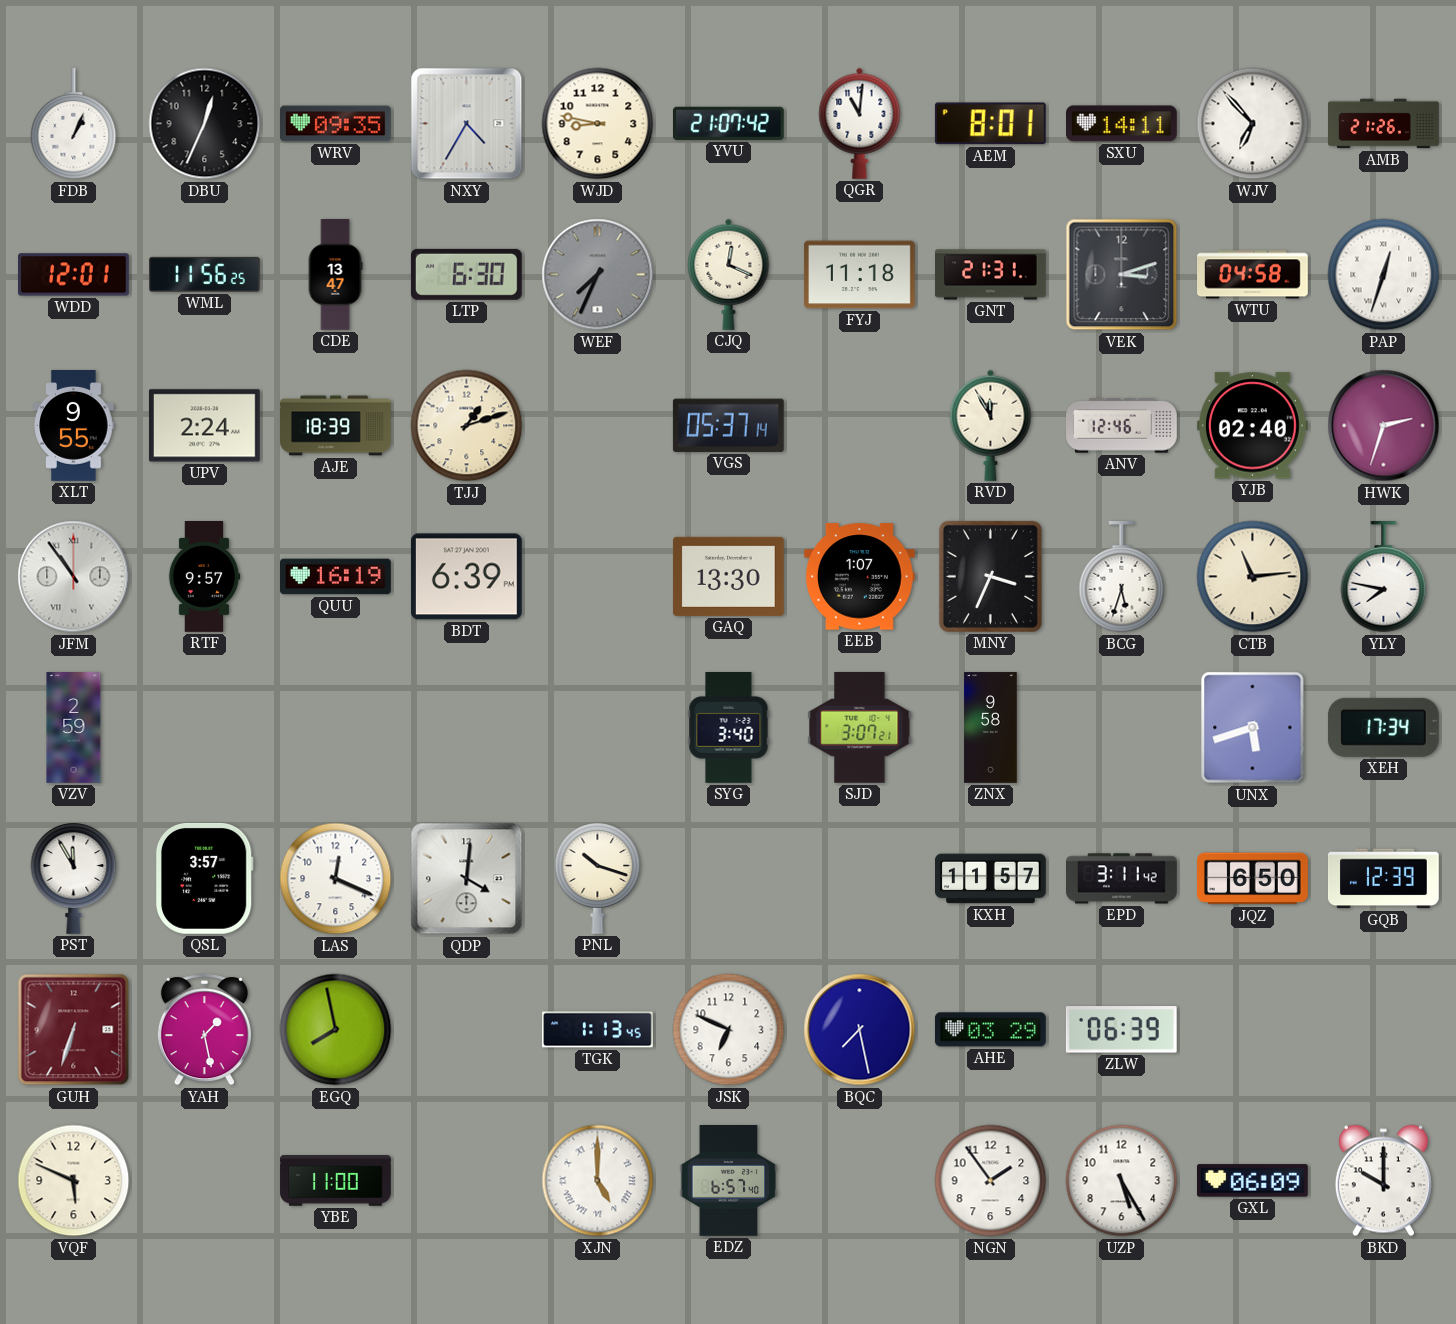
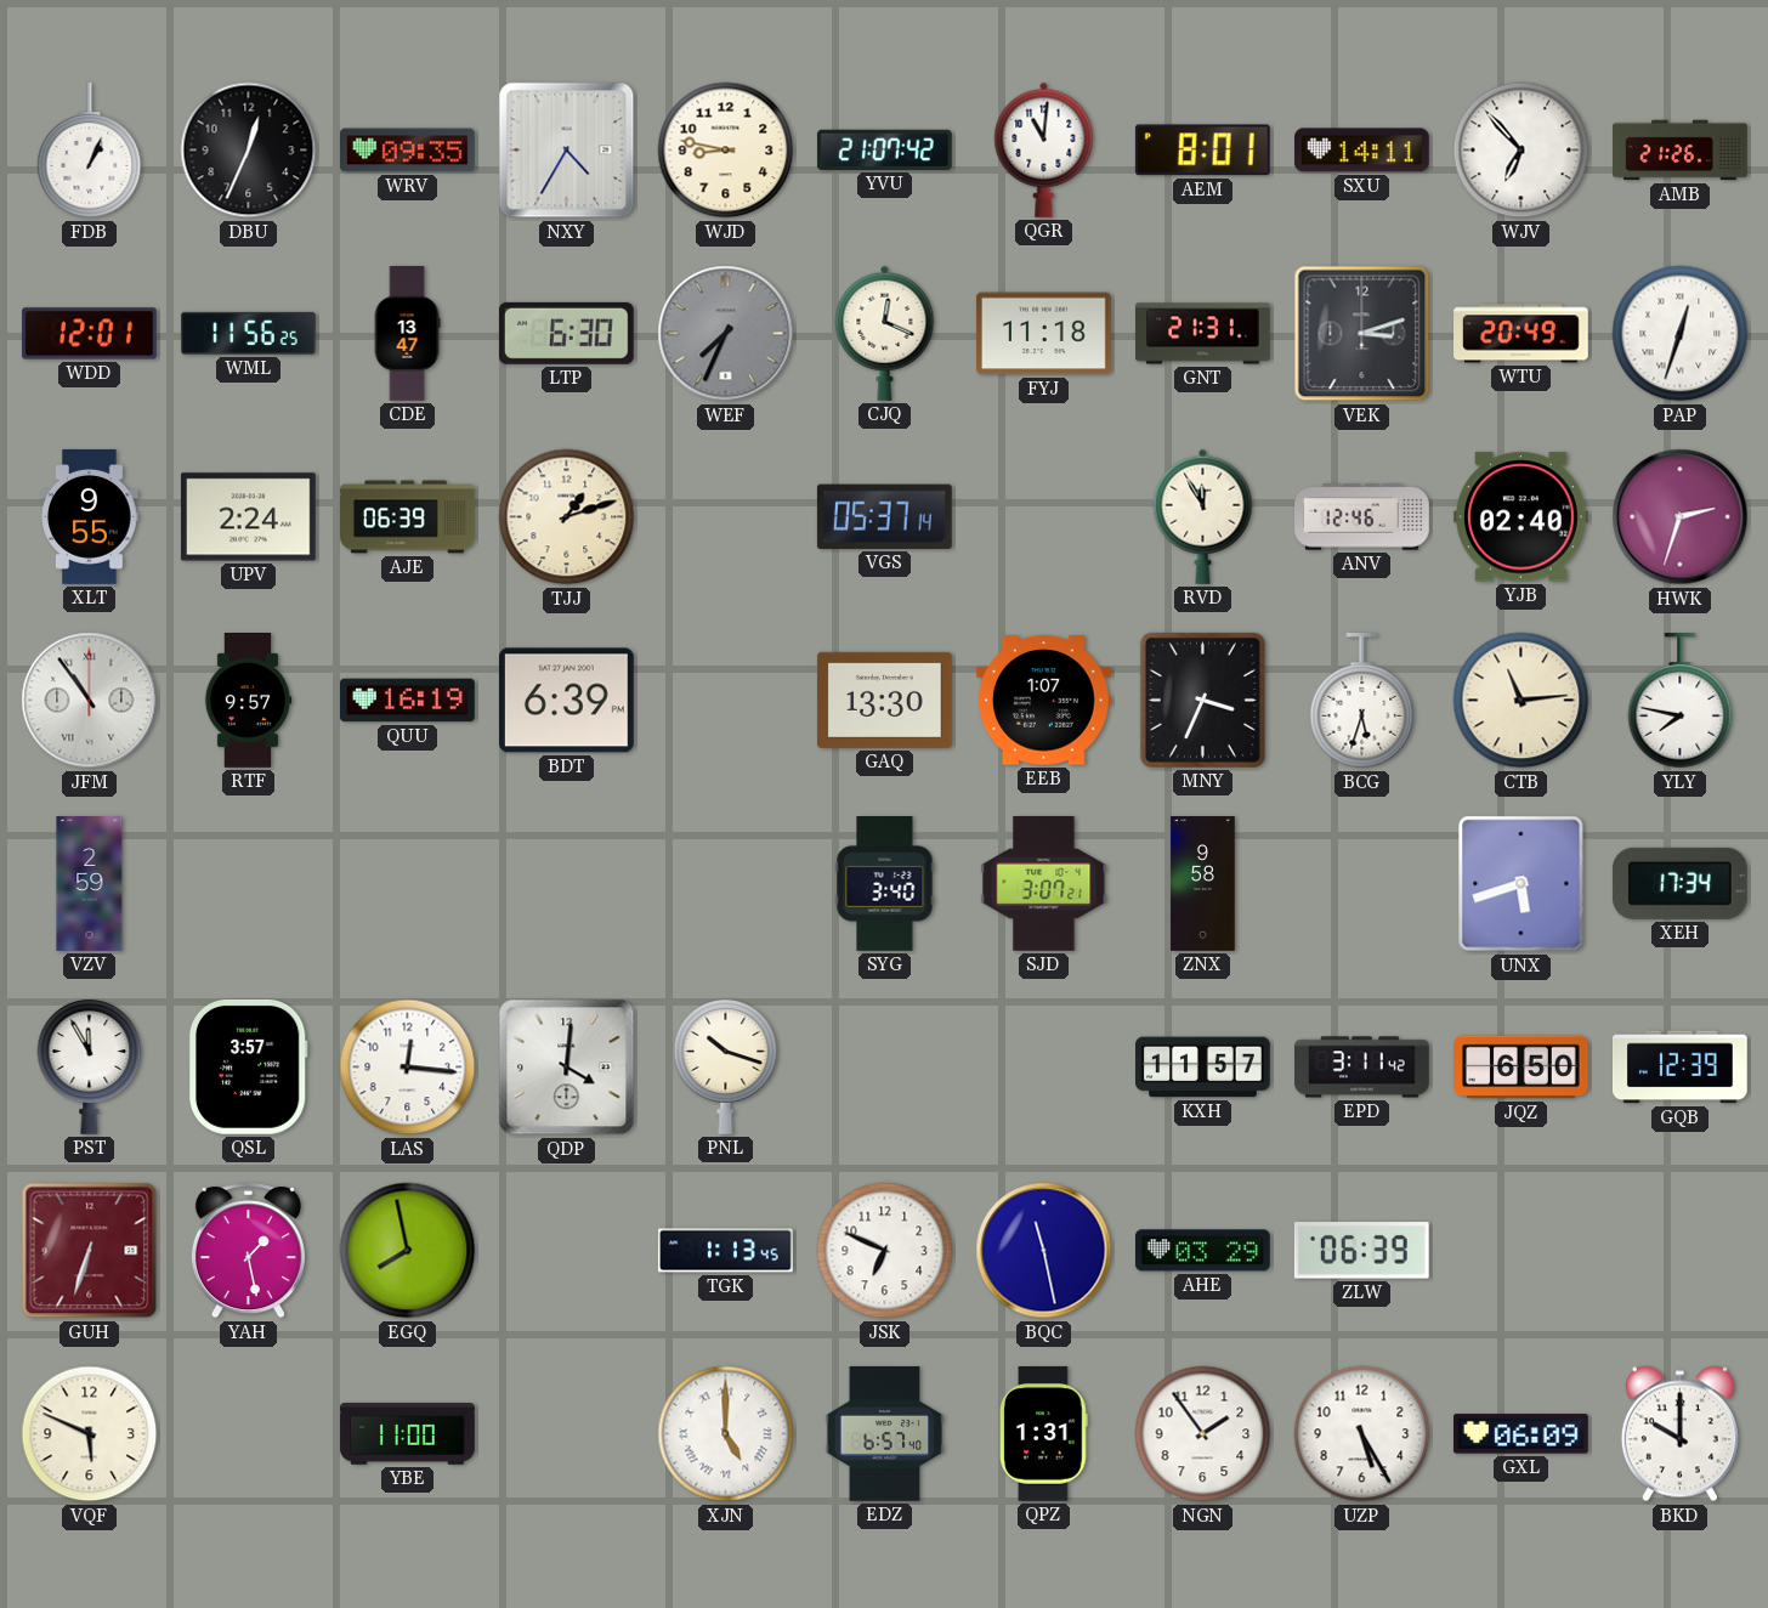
WTU: 04:58 -> 20:49 (1521, 334)
AJE: 18:39 -> 06:39 (408, 517)
LAS: 12:19 -> 12:16 (408, 1068)
BQC: 7:28 -> 11:28 (1044, 1251)
QPZ: none -> 1:31 (1044, 1434)
